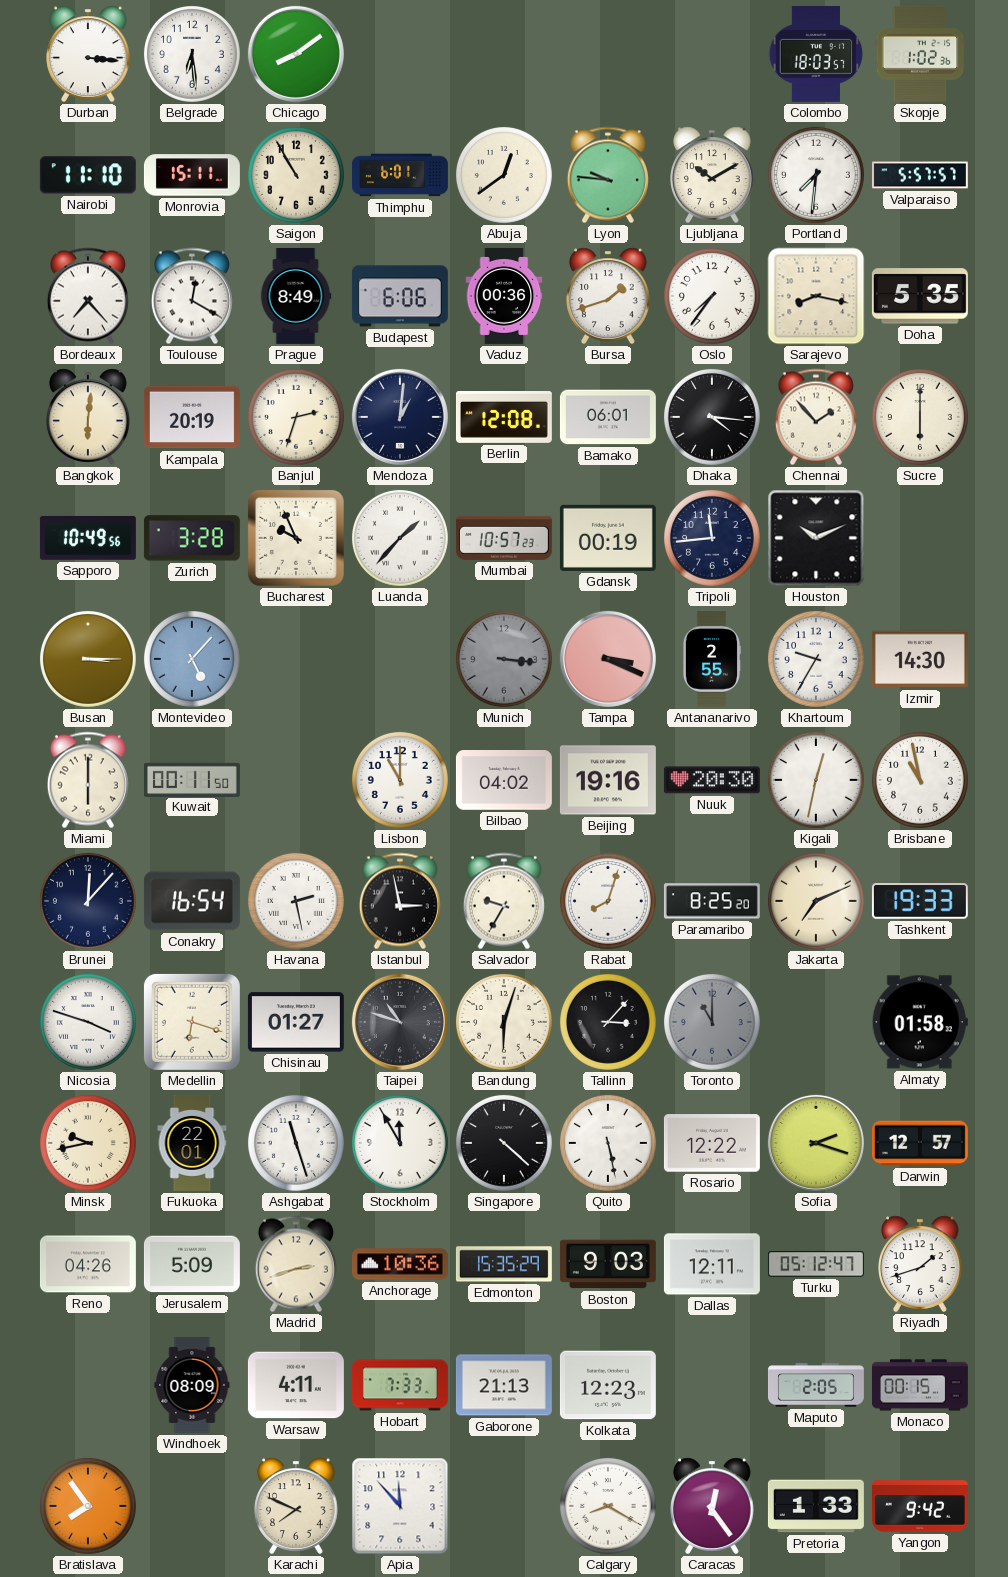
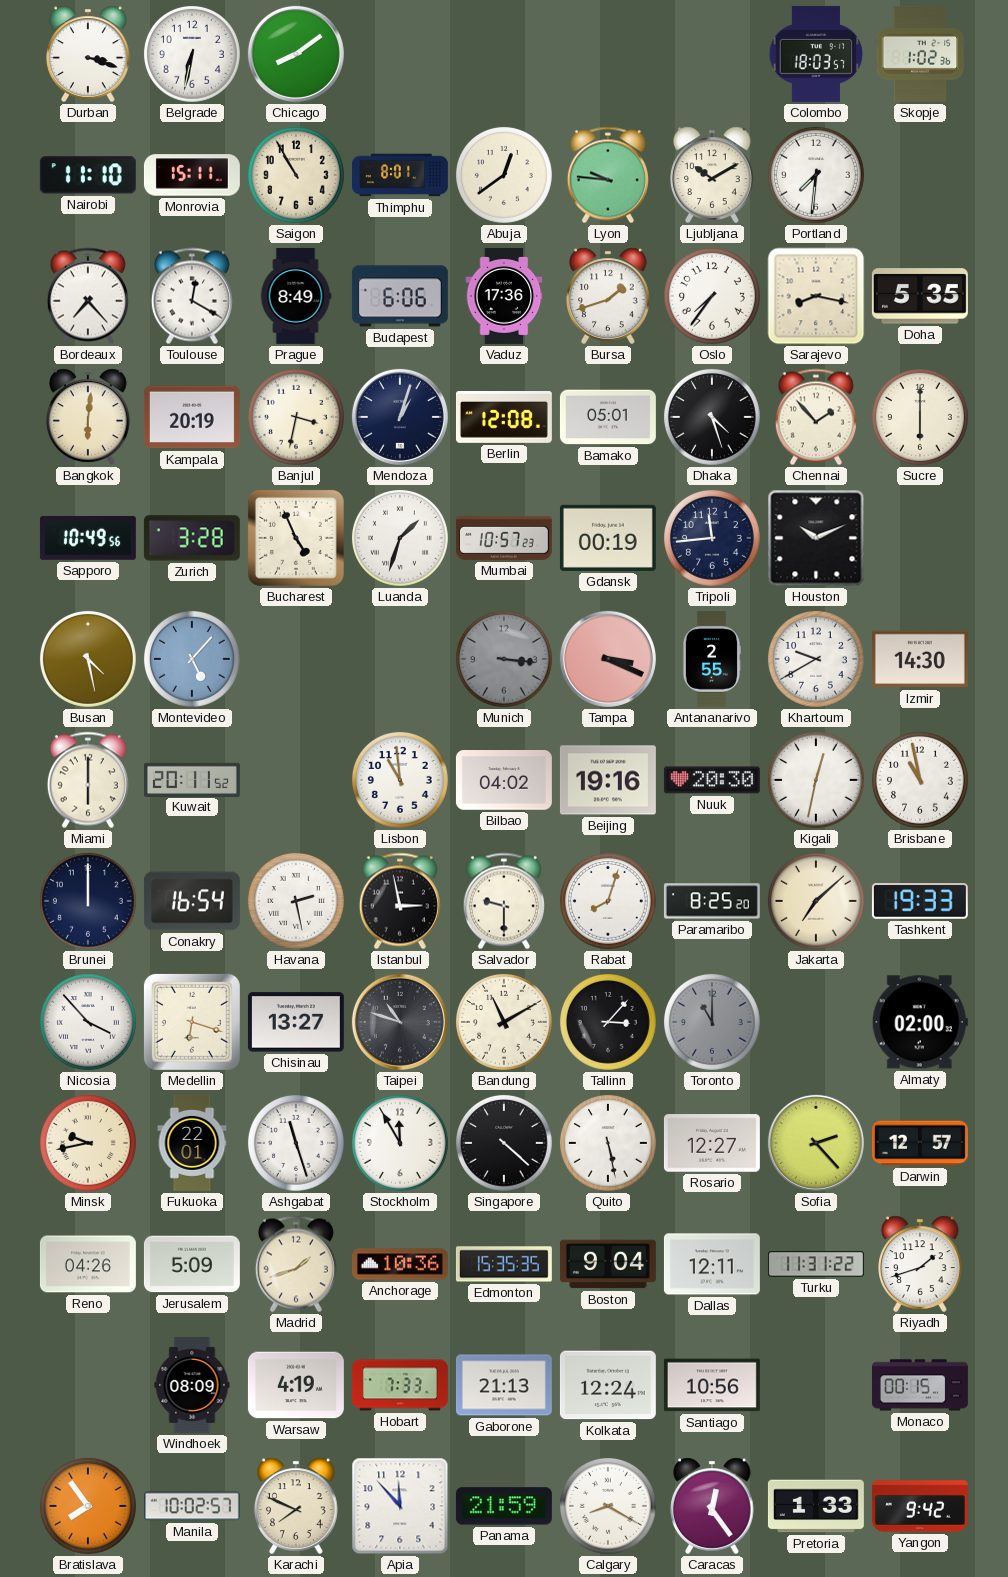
Durban: 3:16 -> 3:18 (88, 54)
Belgrade: 6:29 -> 6:32 (192, 54)
Thimphu: 6:01 -> 8:01 (400, 175)
Valparaiso: 5:57 -> none (920, 175)
Vaduz: 00:36 -> 17:36 (504, 296)
Banjul: 2:33 -> 3:32 (296, 417)
Mendoza: 1:01 -> 1:03 (400, 417)
Bamako: 06:01 -> 05:01 (608, 417)
Dhaka: 4:16 -> 4:27 (712, 417)
Bucharest: 9:56 -> 4:56 (296, 538)
Luanda: 1:37 -> 1:33 (400, 538)
Busan: 3:15 -> 4:28 (88, 659)
Khartoum: 9:35 -> 9:40 (816, 659)
Kuwait: 00:11 -> 20:11 (192, 779)
Lisbon: 11:00 -> 10:59 (400, 780)
Brunei: 12:07 -> 12:00 (88, 901)
Salvador: 9:35 -> 9:30 (504, 901)
Jakarta: 7:11 -> 7:08 (816, 901)
Nicosia: 3:48 -> 3:53 (88, 1022)
Chisinau: 01:27 -> 13:27 (296, 1022)
Bandung: 6:03 -> 11:10 (504, 1022)
Almaty: 01:58 -> 02:00 (920, 1022)
Rosario: 12:22 -> 12:27 (712, 1143)
Sofia: 2:18 -> 2:23 (816, 1143)
Madrid: 2:42 -> 1:42 (296, 1264)
Edmonton: 15:35:29 -> 15:35:35 (504, 1264)
Boston: 9:03 -> 9:04 (608, 1264)
Turku: 05:12 -> 11:31 (816, 1264)
Warsaw: 4:11 -> 4:19 (296, 1385)
Kolkata: 12:23 -> 12:24 (608, 1385)
Santiago: none -> 10:56 (712, 1385)
Maputo: 2:05 -> none (816, 1385)
Manila: none -> 10:02 (192, 1506)
Panama: none -> 21:59 (504, 1506)
